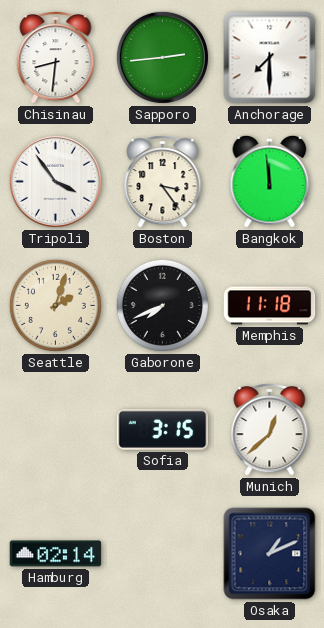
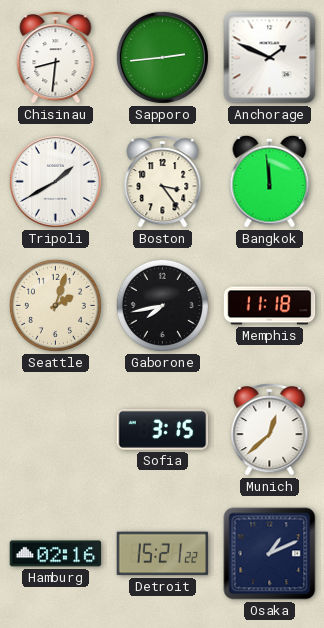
Anchorage: 7:30 -> 1:49 (270, 58)
Tripoli: 3:54 -> 1:40 (55, 181)
Gaborone: 7:41 -> 7:43 (162, 305)
Hamburg: 02:14 -> 02:16 (56, 554)
Detroit: none -> 15:21 (163, 554)
